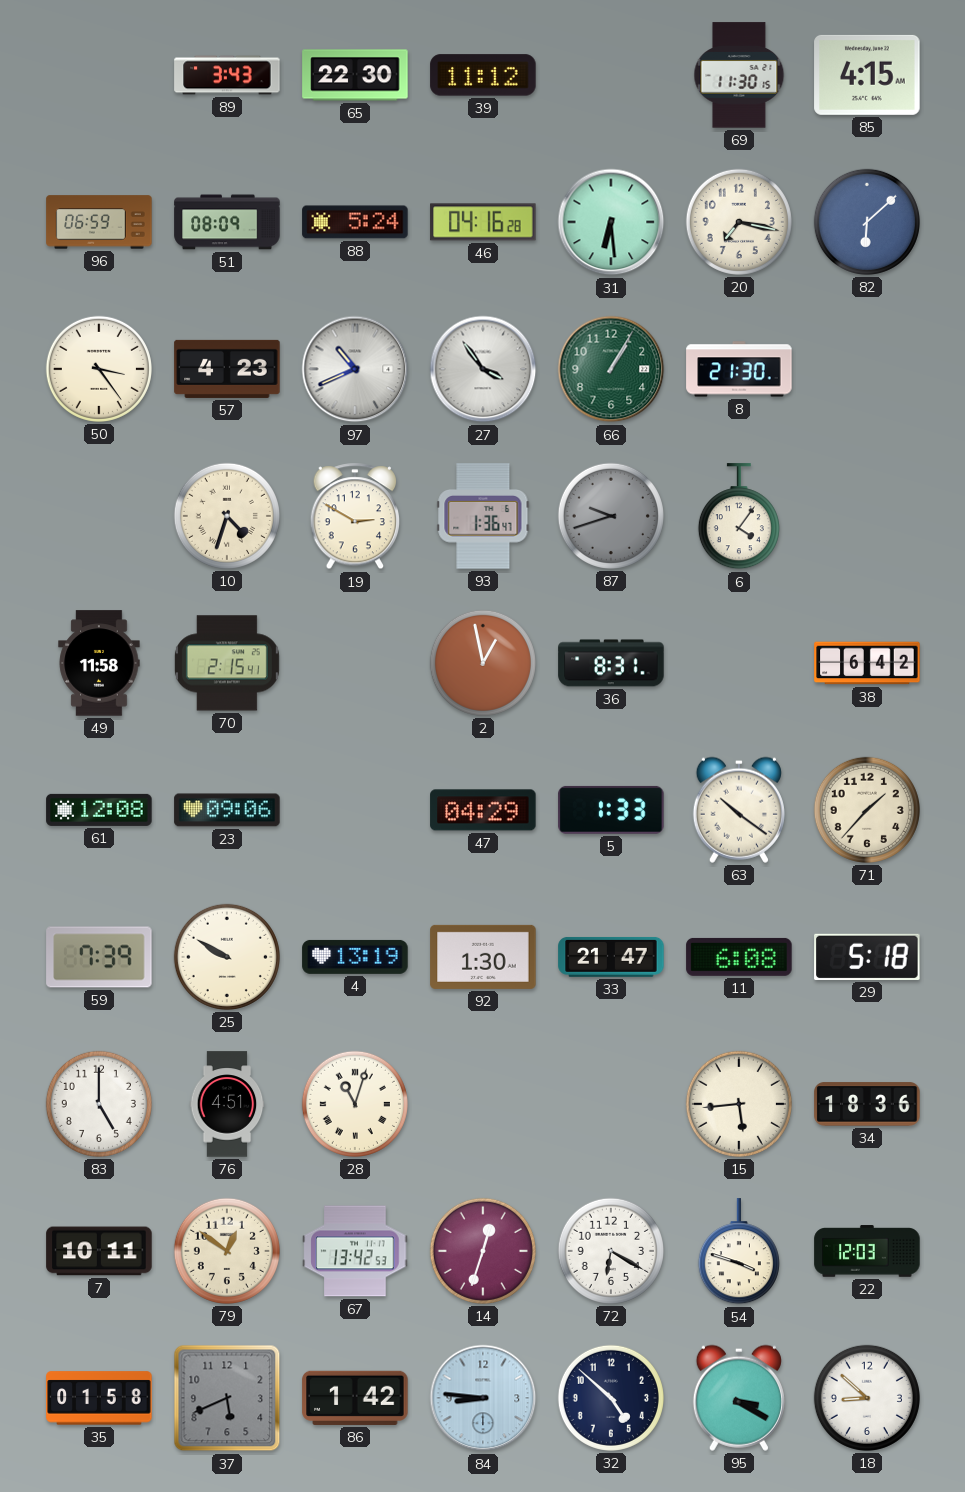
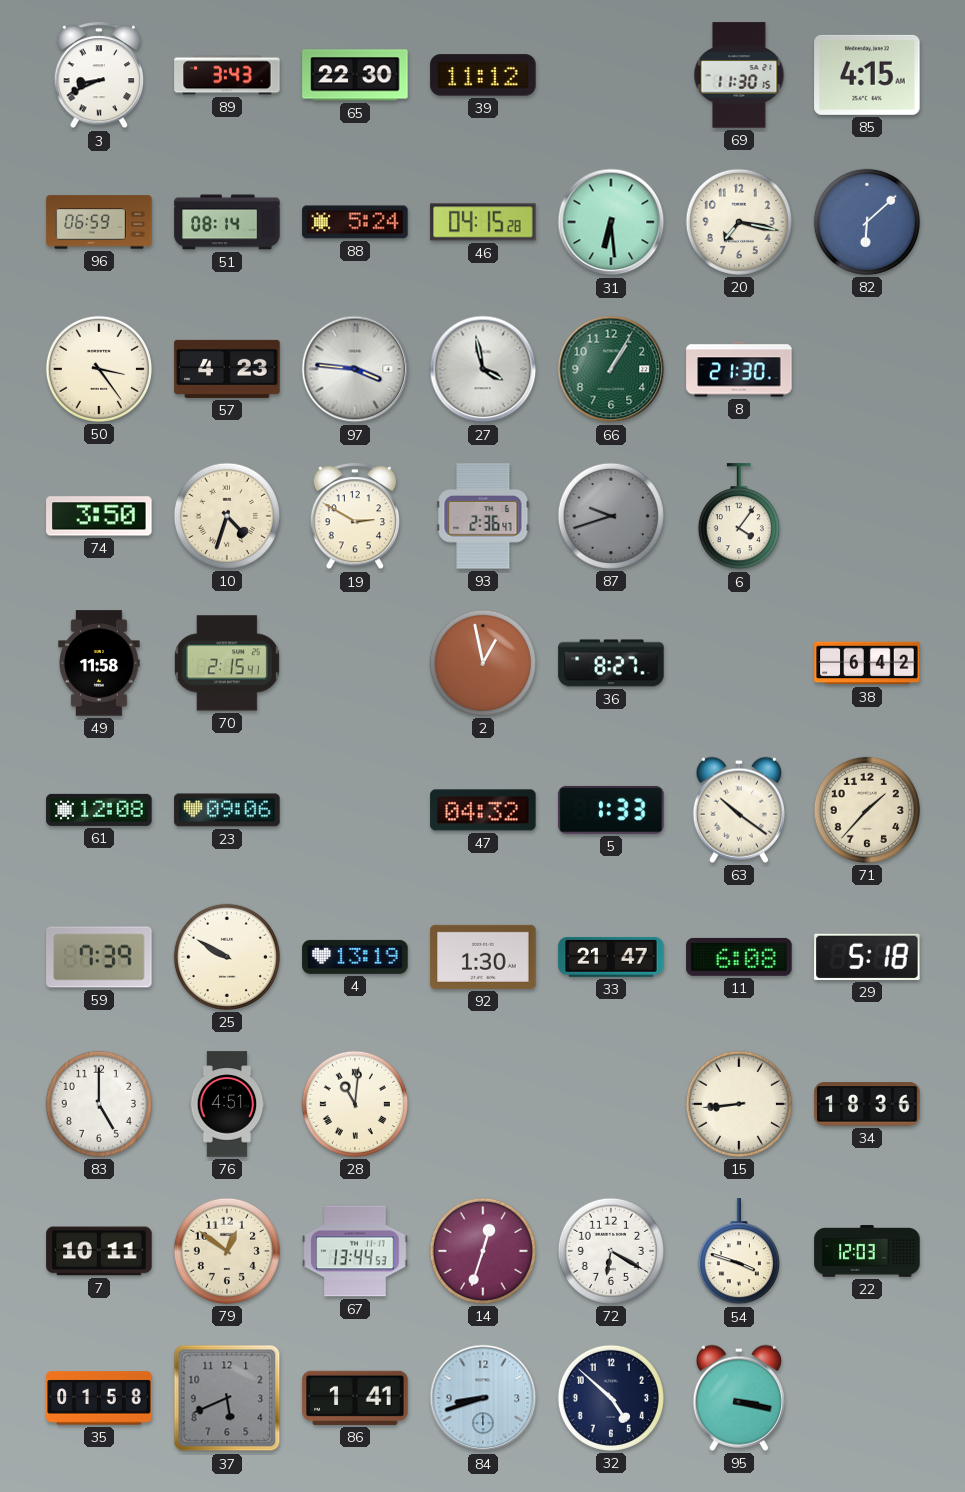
3: none -> 8:41 (99, 76)
51: 08:09 -> 08:14 (227, 222)
46: 04:16 -> 04:15 (483, 222)
97: 10:41 -> 3:46 (355, 369)
27: 3:54 -> 3:58 (483, 369)
74: none -> 3:50 (99, 516)
93: 1:36 -> 2:36 (483, 516)
36: 8:31 -> 8:27 (611, 663)
47: 04:29 -> 04:32 (483, 810)
28: 11:03 -> 11:01 (355, 1104)
15: 5:44 -> 8:44 (739, 1104)
67: 13:42 -> 13:44 (355, 1251)
86: 1:42 -> 1:41 (355, 1398)
84: 8:46 -> 8:42 (483, 1398)
95: 3:20 -> 3:17 (739, 1398)
18: 8:52 -> none (867, 1398)
